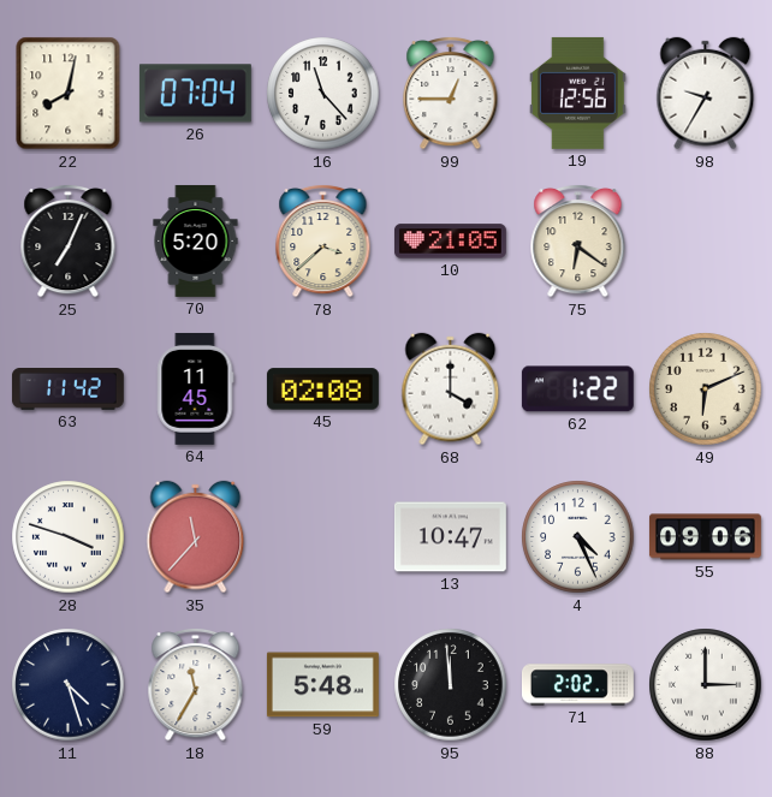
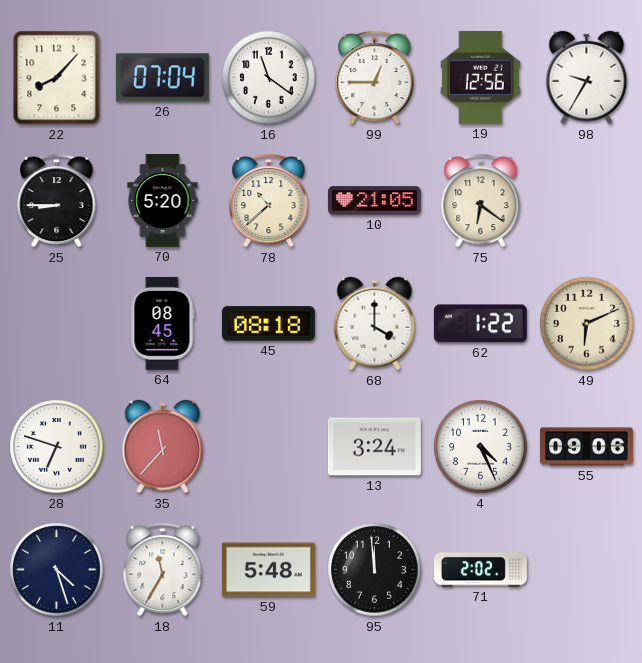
22: 8:02 -> 8:07 (57, 78)
16: 11:23 -> 11:21 (269, 78)
25: 7:04 -> 8:45 (57, 200)
78: 3:38 -> 10:38 (269, 200)
63: 11:42 -> none (67, 389)
64: 11:45 -> 08:45 (163, 323)
45: 02:08 -> 08:18 (268, 324)
28: 3:48 -> 6:48 (57, 447)
13: 10:47 -> 3:24 (374, 447)
88: 3:00 -> none (706, 685)
